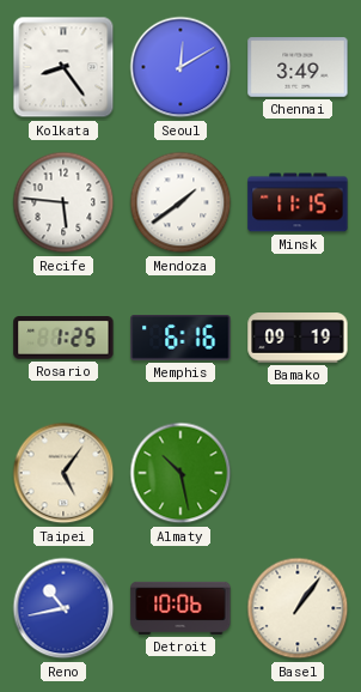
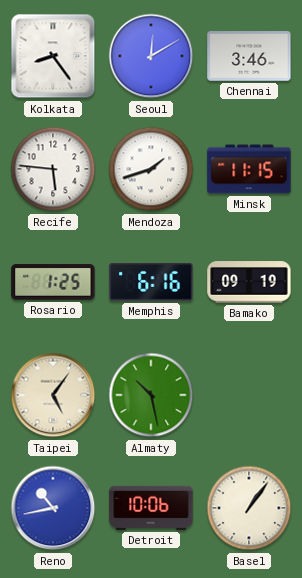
Chennai: 3:49 -> 3:46 (249, 56)
Mendoza: 1:39 -> 1:42 (151, 169)
